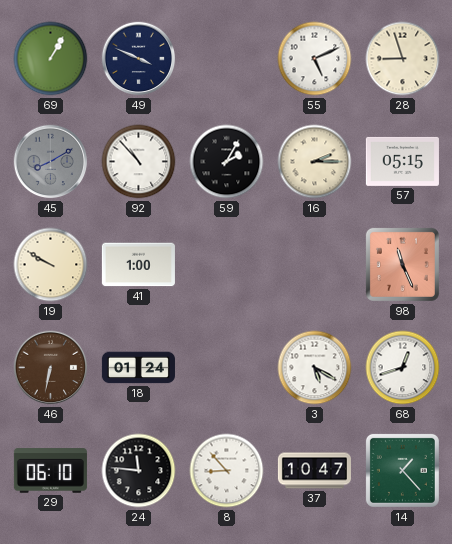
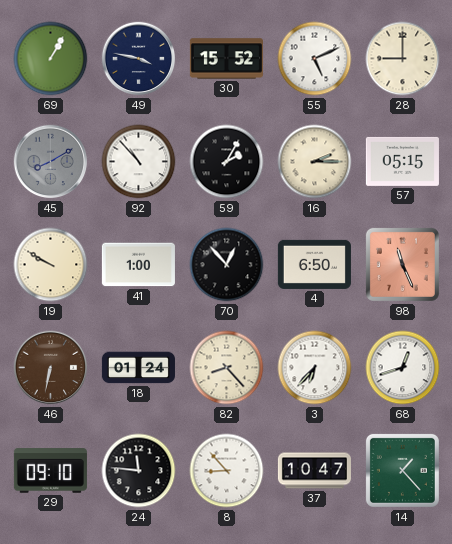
49: 3:49 -> 3:47 (139, 59)
30: none -> 15:52 (226, 59)
28: 8:57 -> 9:00 (403, 59)
70: none -> 12:53 (227, 265)
4: none -> 6:50 (314, 264)
82: none -> 8:23 (227, 368)
3: 5:20 -> 6:37 (315, 368)
29: 06:10 -> 09:10 (50, 471)
